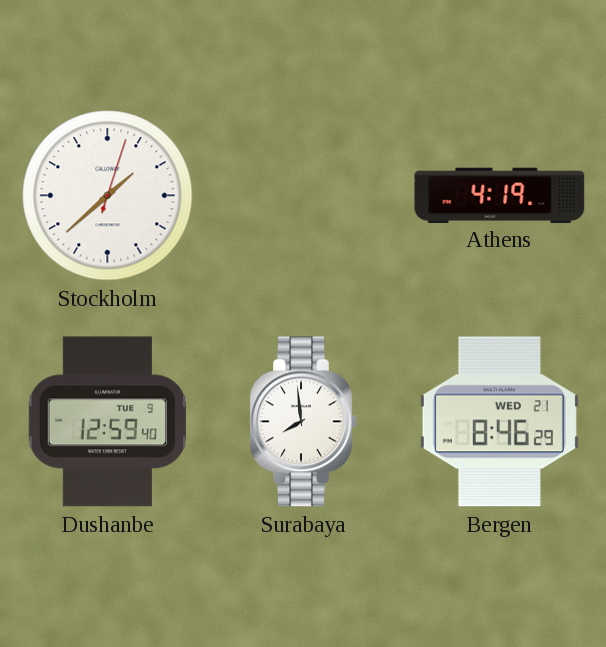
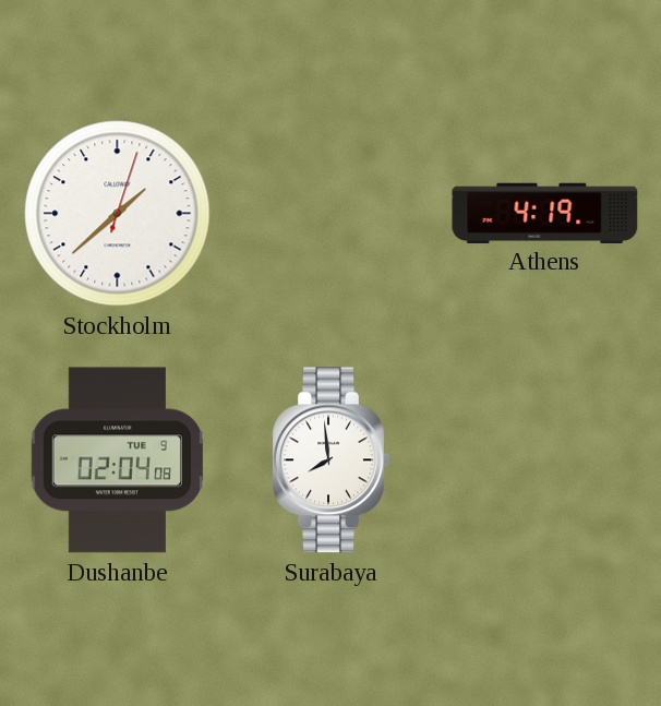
Dushanbe: 12:59 -> 02:04 (117, 460)
Bergen: 8:46 -> none (499, 422)
